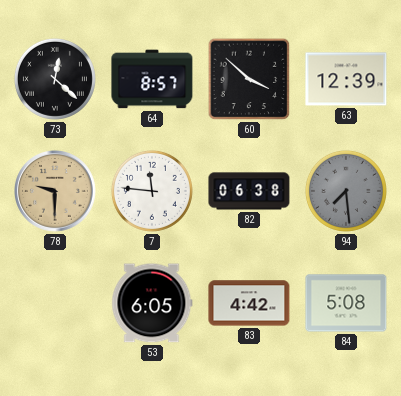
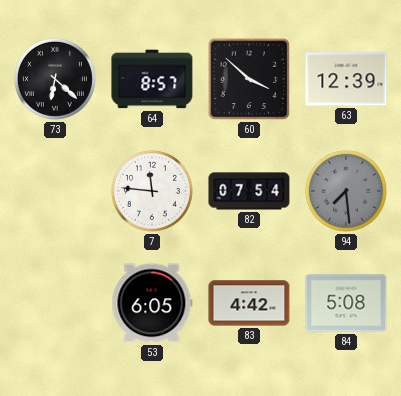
73: 12:22 -> 6:22 (55, 79)
78: 9:30 -> none (56, 192)
82: 06:38 -> 07:54 (249, 191)
